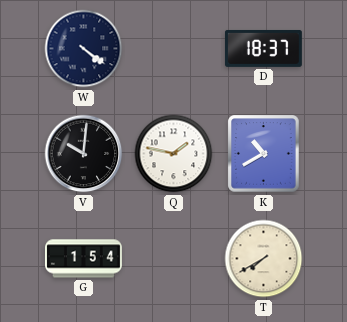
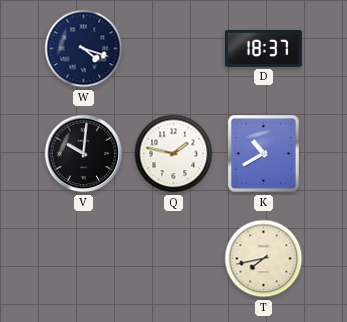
W: 4:21 -> 4:18 (84, 49)
G: 1:54 -> none (84, 259)
T: 7:40 -> 7:43 (264, 259)
